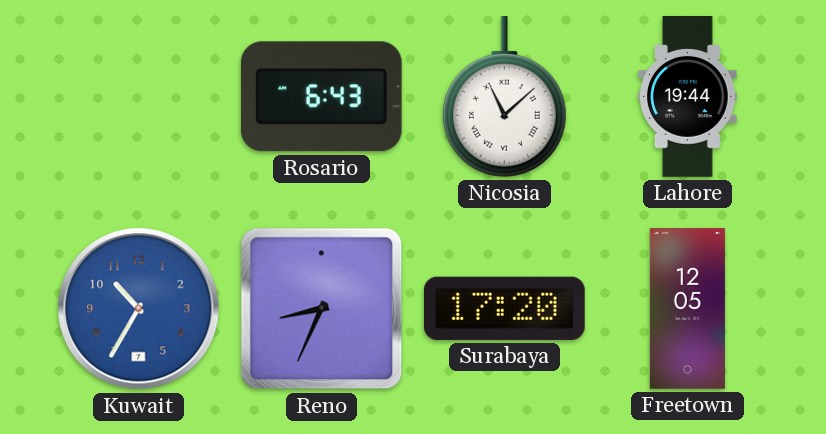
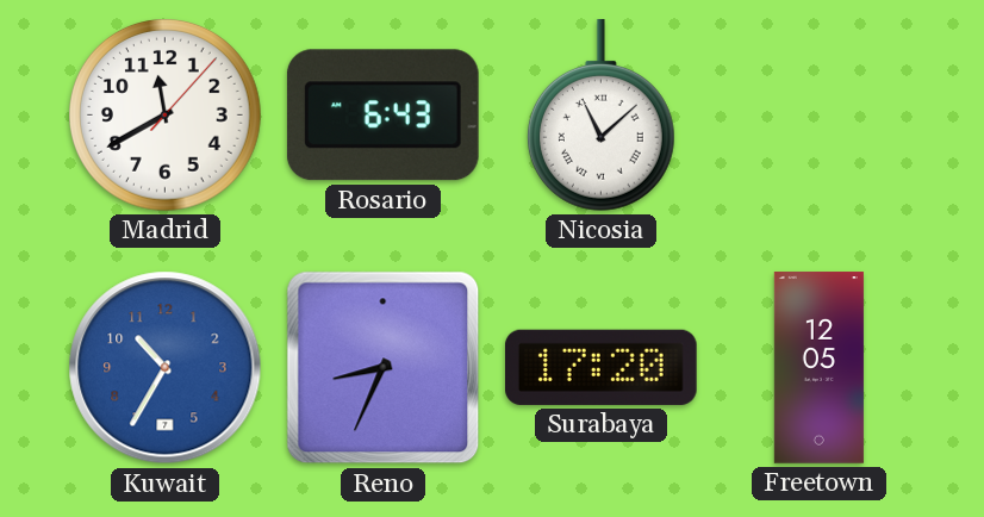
Madrid: none -> 11:40 (166, 116)
Lahore: 19:44 -> none (688, 97)
